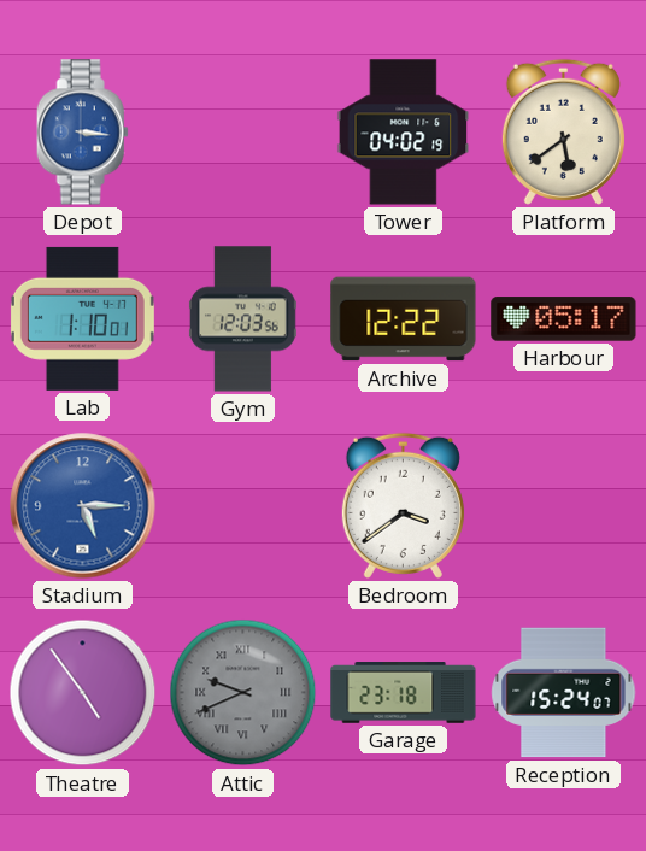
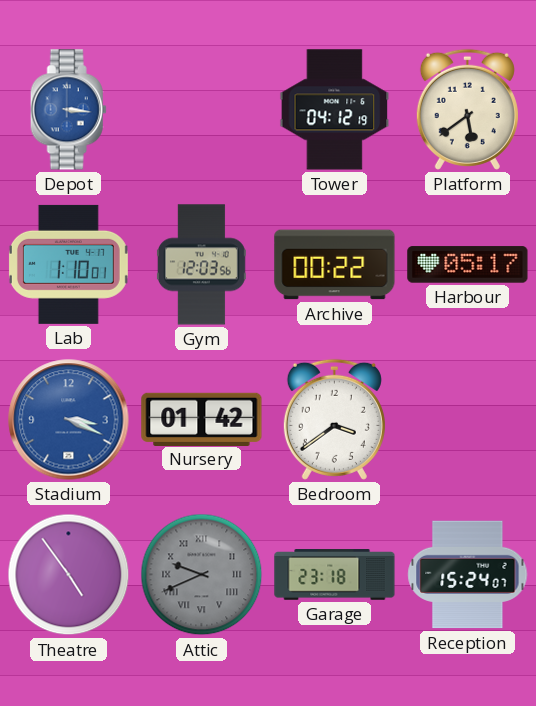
Tower: 04:02 -> 04:12 (335, 110)
Archive: 12:22 -> 00:22 (335, 265)
Stadium: 5:15 -> 3:19 (69, 420)
Nursery: none -> 01:42 (202, 419)
